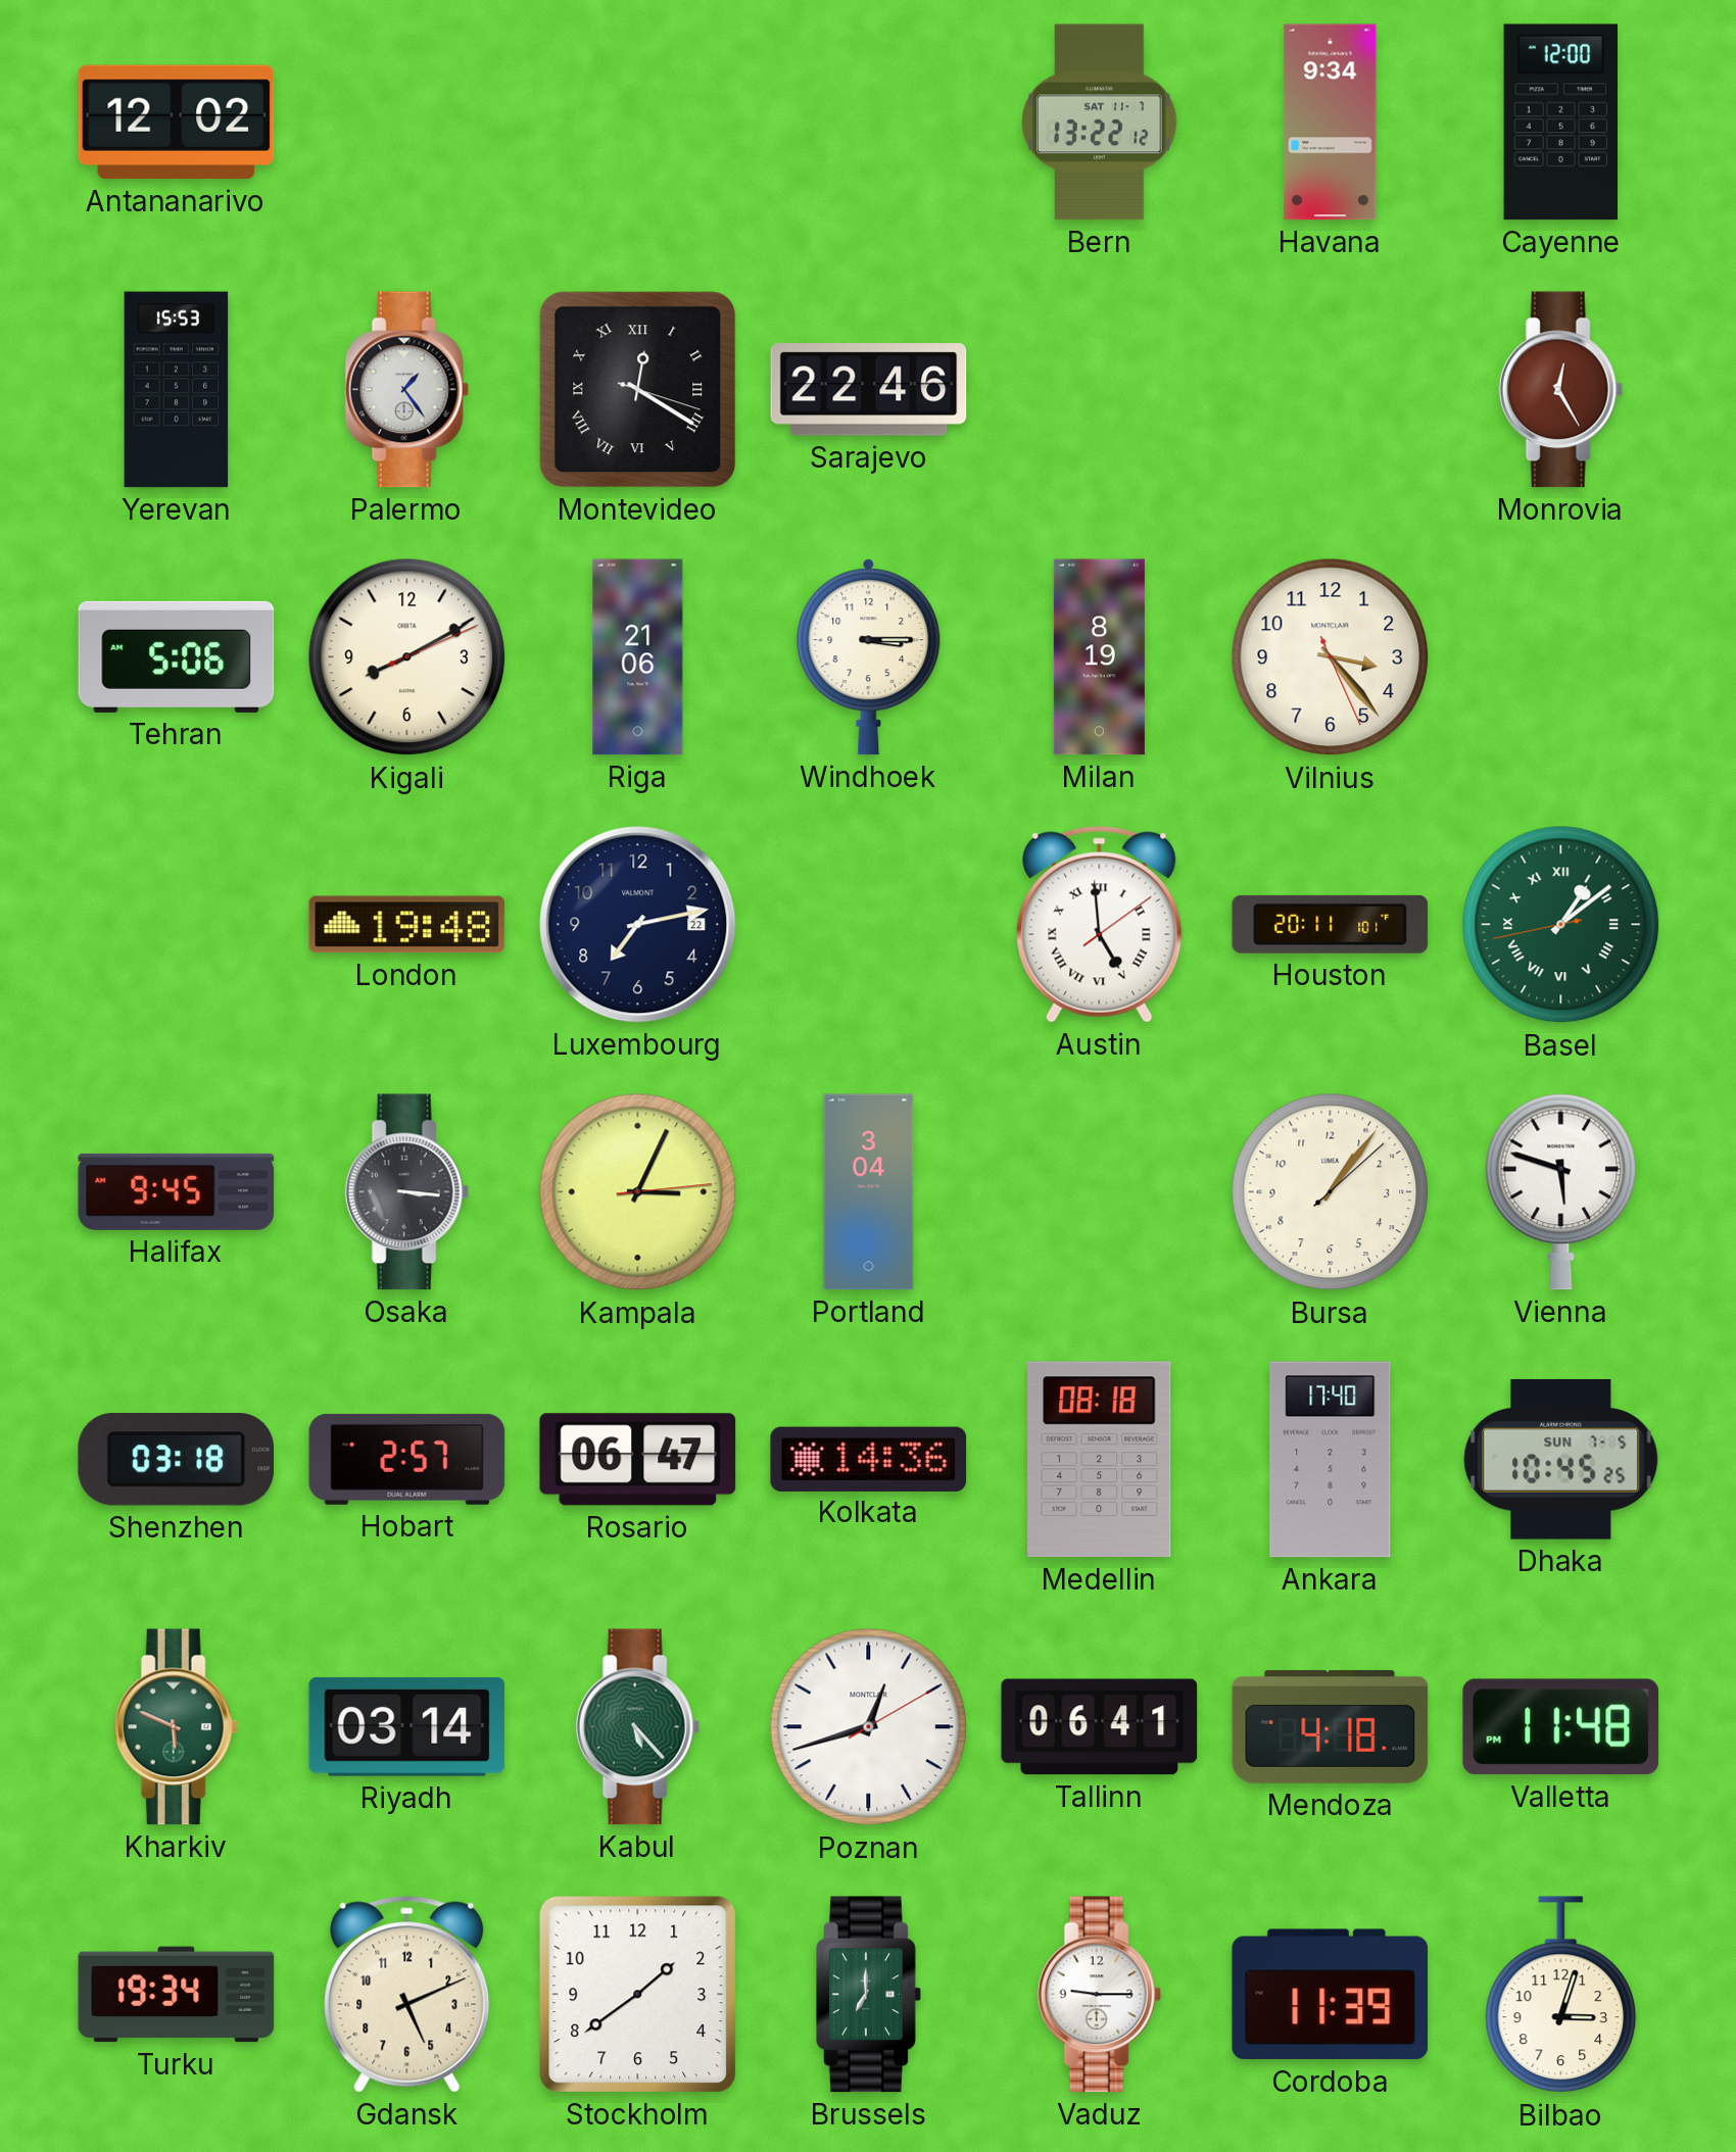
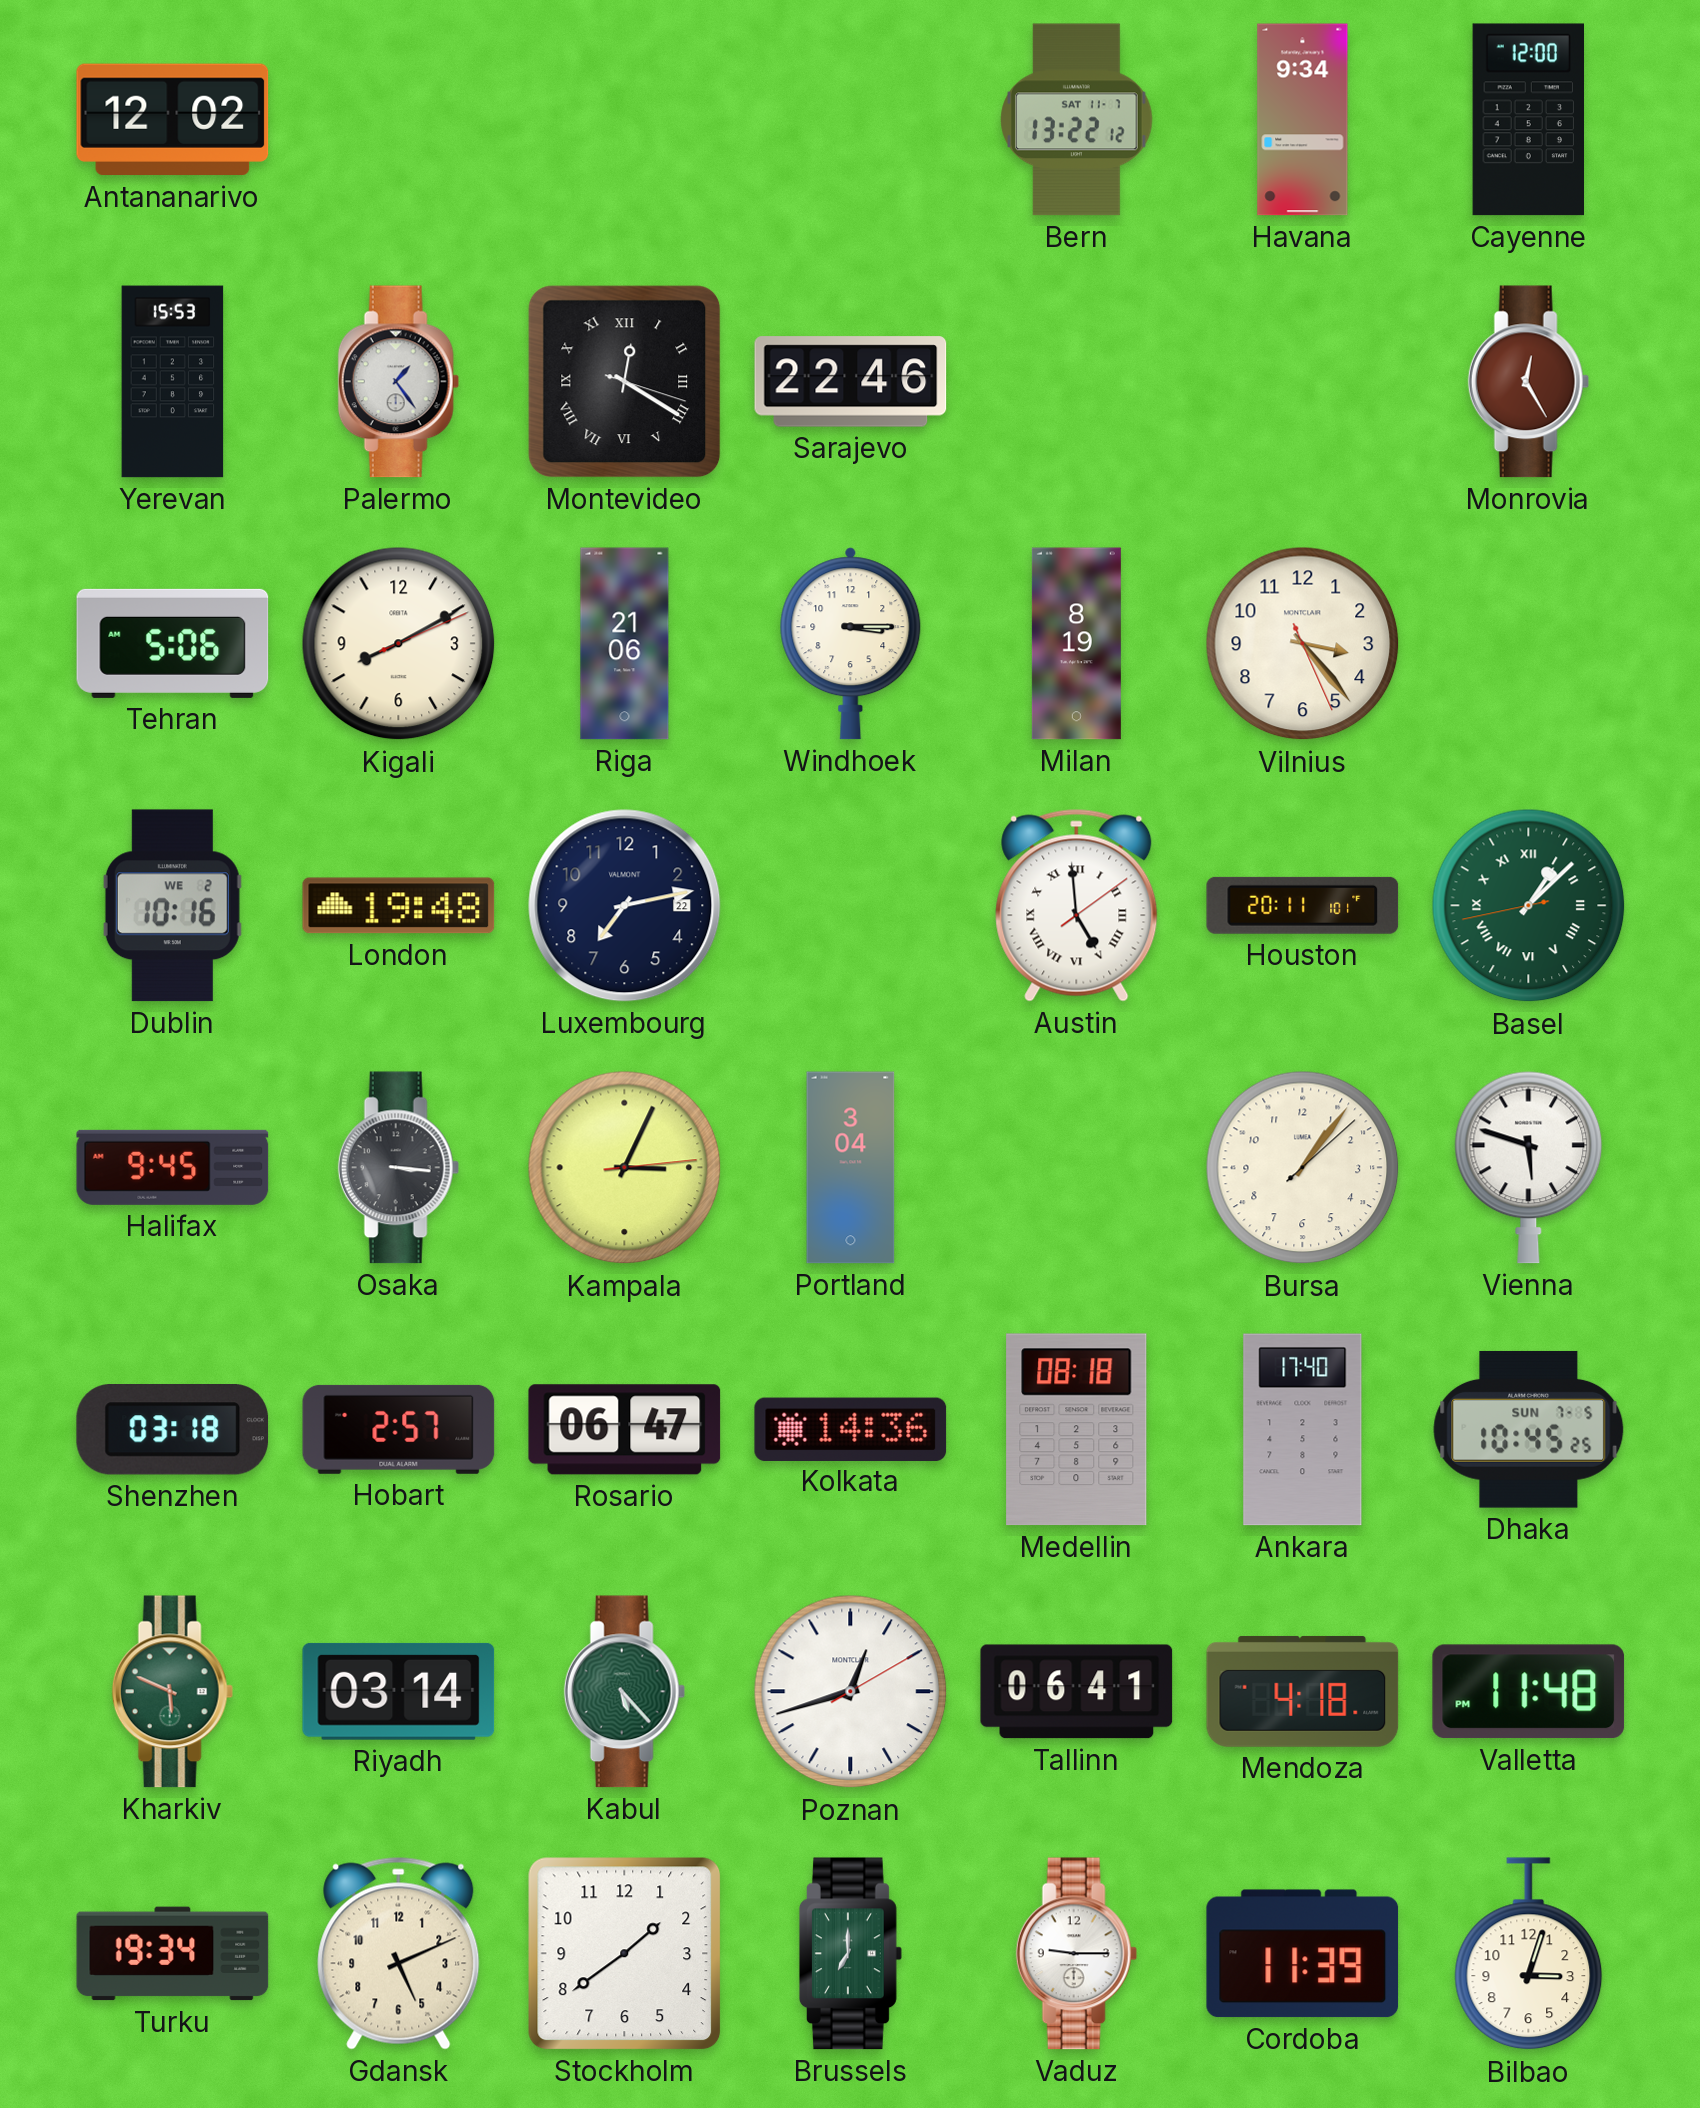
Dublin: none -> 10:16 (172, 906)
Basel: 1:08 -> 1:07 (1529, 906)
